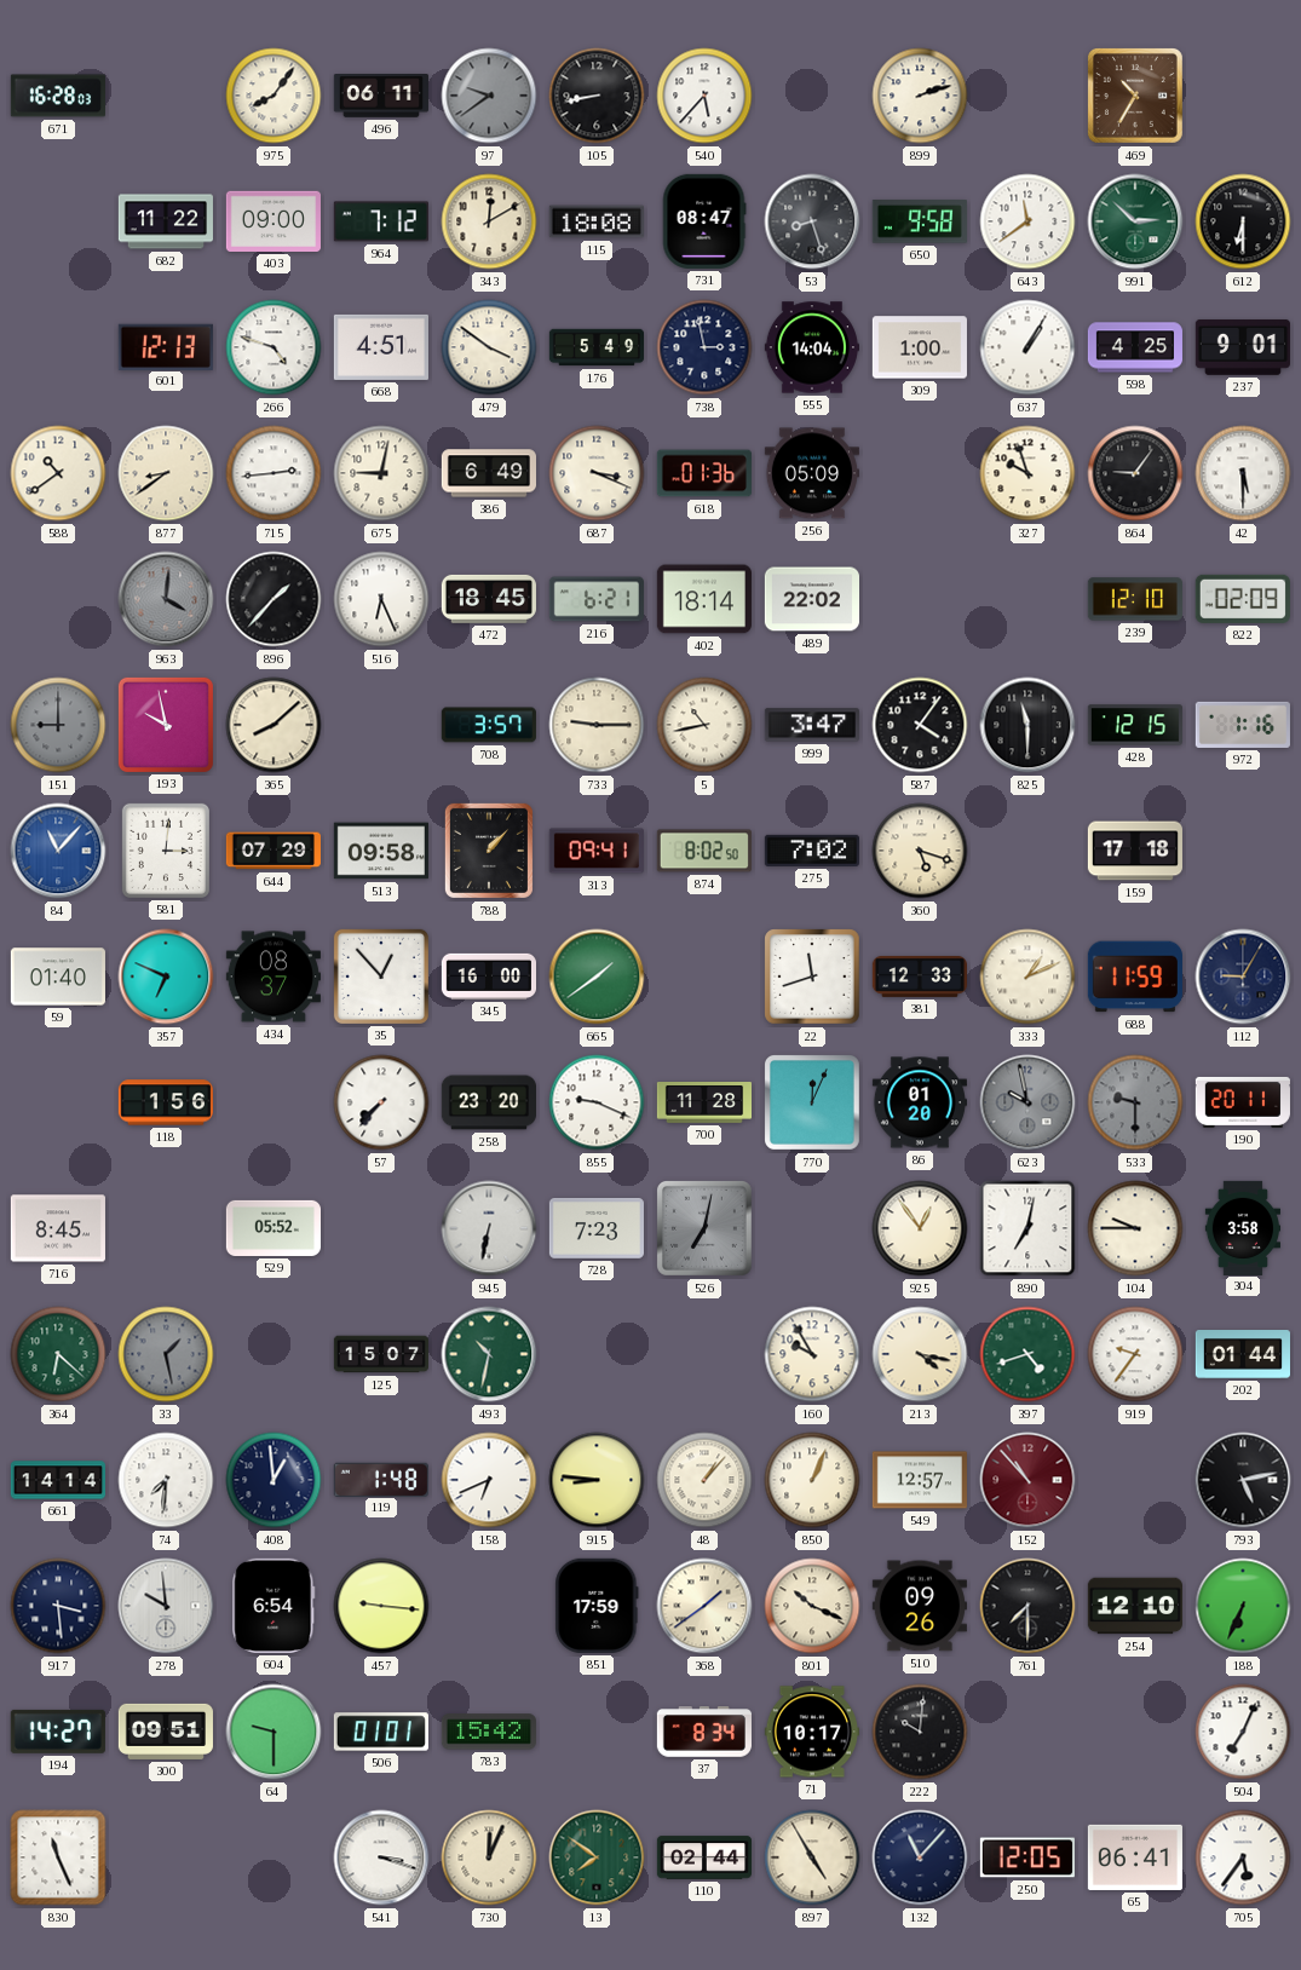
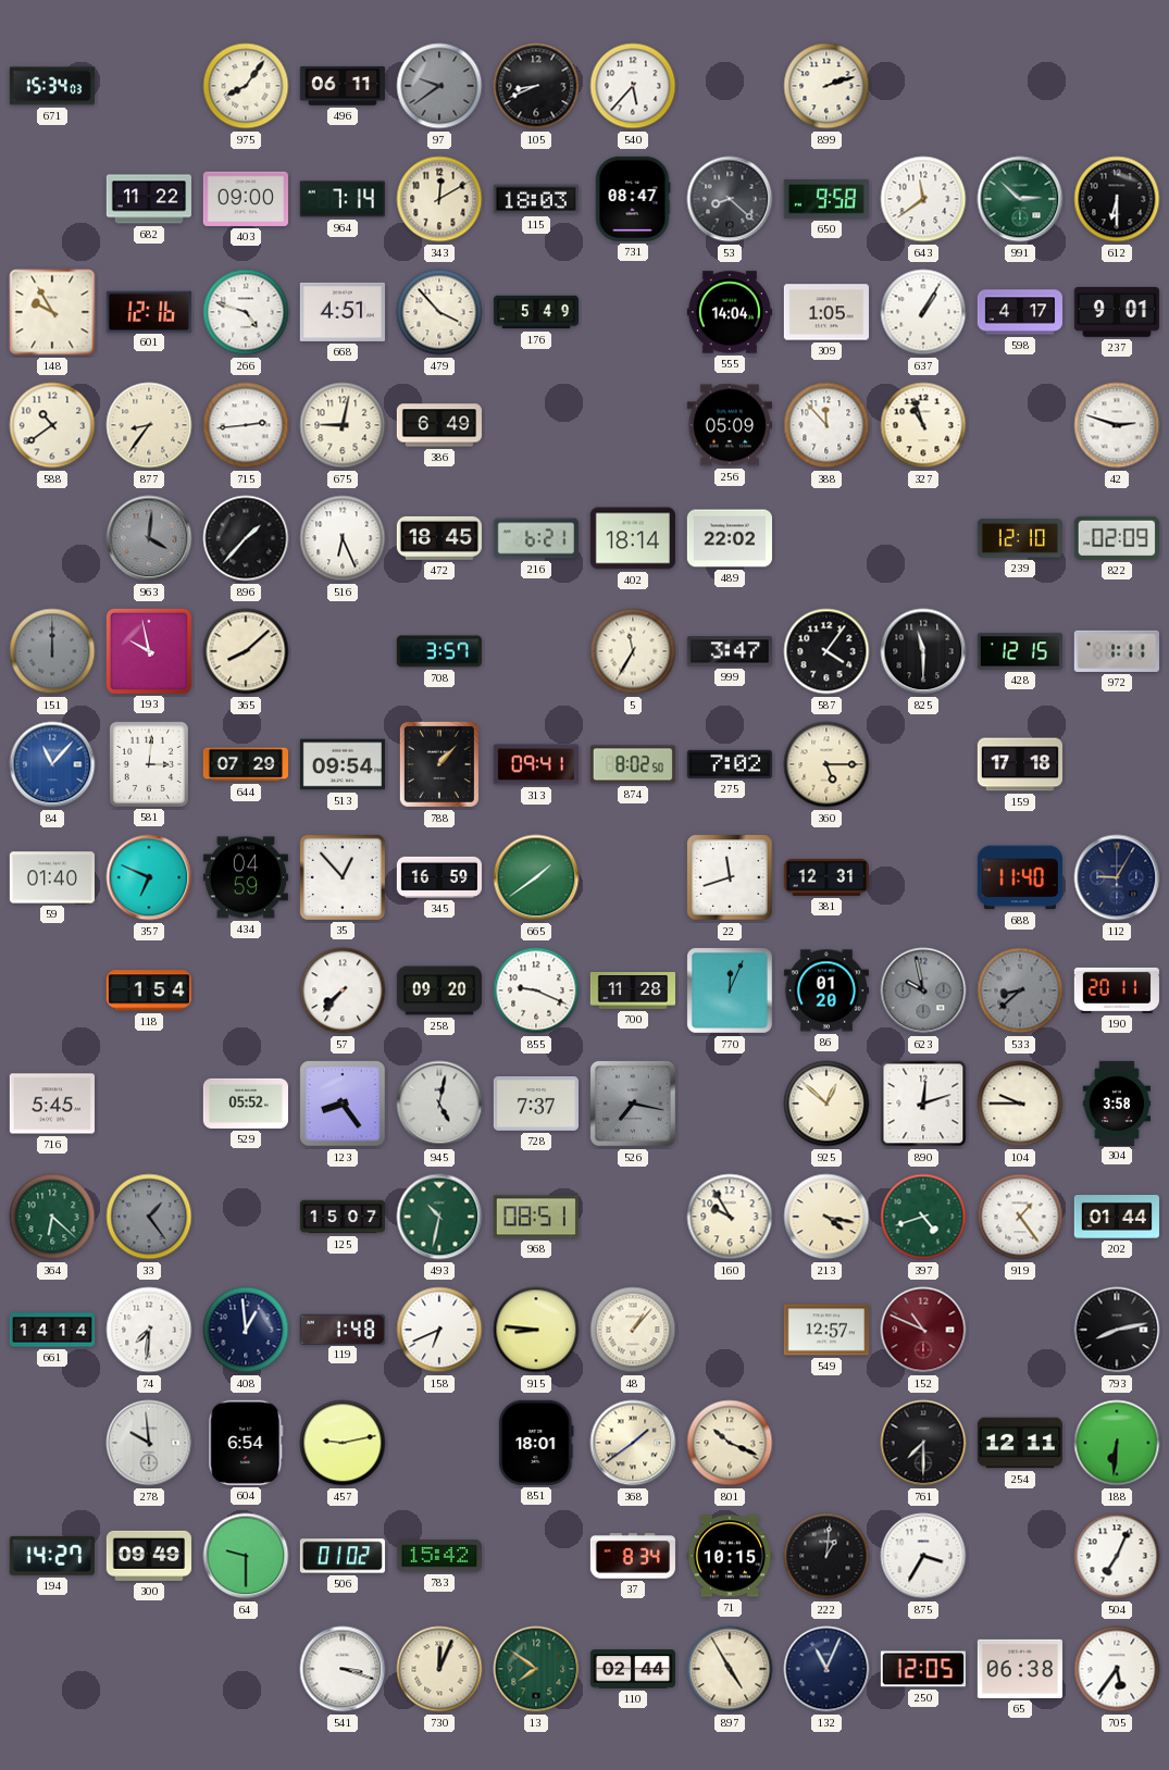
671: 16:28 -> 15:34 (52, 86)
105: 8:43 -> 8:41 (536, 86)
469: 10:35 -> none (1135, 96)
964: 7:12 -> 7:14 (343, 199)
115: 18:08 -> 18:03 (536, 199)
53: 8:27 -> 8:22 (730, 199)
148: none -> 9:55 (52, 312)
601: 12:13 -> 12:16 (149, 311)
479: 3:51 -> 3:53 (439, 312)
738: 2:58 -> none (704, 347)
309: 1:00 -> 1:05 (826, 312)
598: 4:25 -> 4:17 (1019, 312)
877: 8:39 -> 8:36 (149, 425)
687: 3:19 -> none (597, 473)
618: 01:36 -> none (704, 473)
388: none -> 11:53 (826, 425)
327: 9:57 -> 10:57 (923, 425)
864: 9:06 -> none (1135, 473)
42: 5:30 -> 2:48 (1117, 425)
151: 9:00 -> 12:00 (52, 651)
733: 9:15 -> none (597, 725)
5: 10:43 -> 11:35 (633, 651)
972: 1:16 -> 1:11 (1117, 651)
513: 09:58 -> 09:54 (343, 764)
360: 5:18 -> 5:15 (826, 764)
434: 08:37 -> 04:59 (246, 877)
345: 16:00 -> 16:59 (438, 877)
381: 12:33 -> 12:31 (825, 877)
333: 1:11 -> none (1027, 977)
688: 11:59 -> 11:40 (1020, 877)
118: 1:56 -> 1:54 (149, 990)
258: 23:20 -> 09:20 (438, 990)
533: 9:30 -> 8:38 (1020, 990)
716: 8:45 -> 5:45 (52, 1104)
123: none -> 8:24 (343, 1104)
945: 6:32 -> 5:02 (439, 1104)
728: 7:23 -> 7:37 (536, 1105)
526: 7:02 -> 7:17 (633, 1104)
925: 12:54 -> 12:52 (826, 1104)
890: 7:02 -> 12:12 (923, 1104)
33: 1:28 -> 1:24 (149, 1217)
968: none -> 08:51 (536, 1217)
919: 9:36 -> 1:24 (1020, 1217)
850: 1:04 -> none (812, 1480)
152: 10:53 -> 10:49 (923, 1330)
793: 5:13 -> 8:13 (1117, 1330)
917: 3:29 -> none (58, 1606)
457: 9:16 -> 9:13 (343, 1443)
851: 17:59 -> 18:01 (536, 1443)
510: 09:26 -> none (920, 1606)
254: 12:10 -> 12:11 (1019, 1443)
188: 6:34 -> 6:31 (1117, 1443)
300: 09:51 -> 09:49 (149, 1556)
506: 01:01 -> 01:02 (343, 1556)
71: 10:17 -> 10:15 (730, 1556)
222: 10:01 -> 1:01 (826, 1556)
875: none -> 3:35 (923, 1556)
830: 11:26 -> none (58, 1857)
132: 11:07 -> 11:04 (826, 1669)
65: 06:41 -> 06:38 (1020, 1669)
